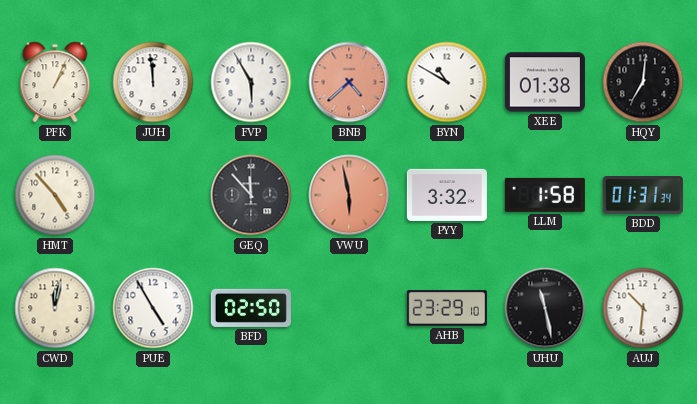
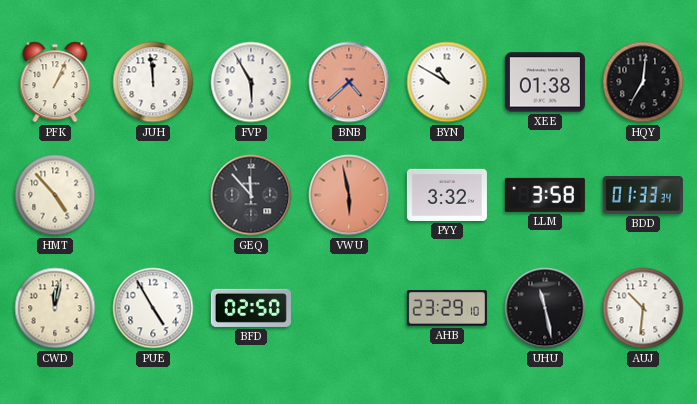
LLM: 1:58 -> 3:58 (545, 195)
BDD: 01:31 -> 01:33 (643, 196)
